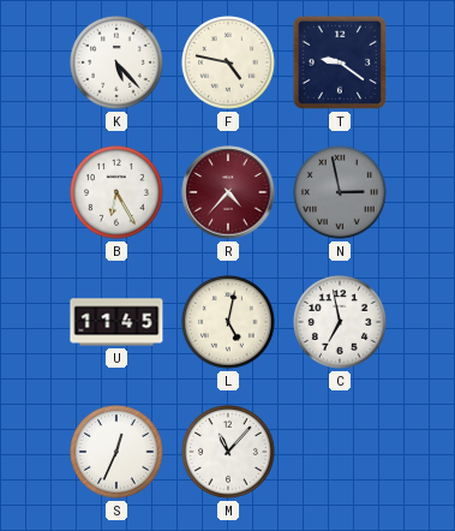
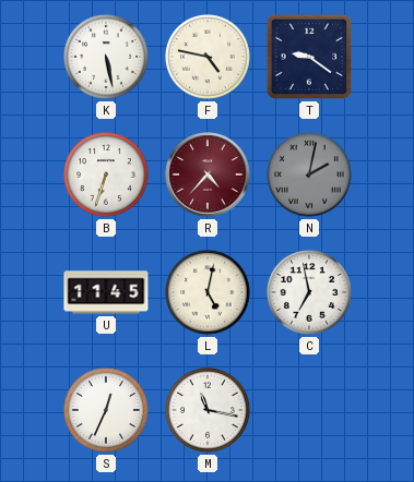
K: 5:23 -> 5:28 (107, 58)
B: 6:25 -> 6:33 (107, 176)
N: 2:58 -> 2:02 (310, 176)
M: 11:07 -> 11:17 (209, 411)
